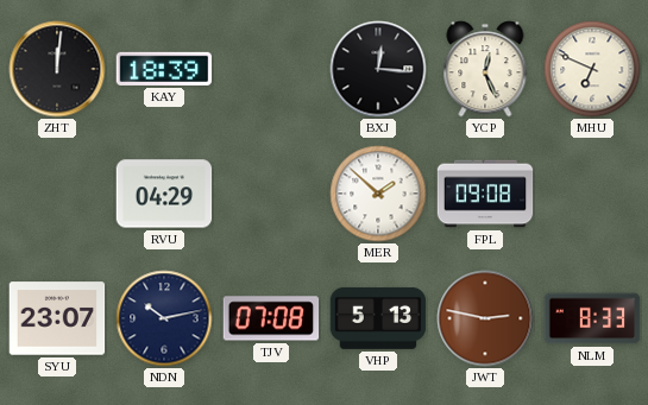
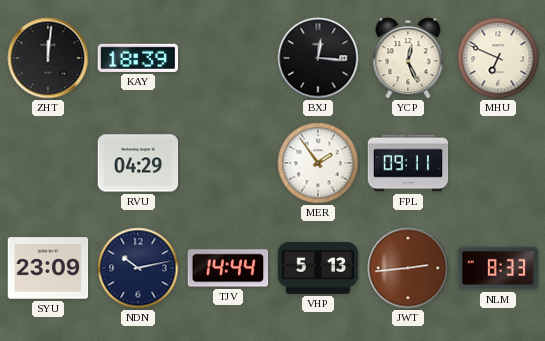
MER: 1:52 -> 1:54 (318, 163)
FPL: 09:08 -> 09:11 (408, 163)
SYU: 23:07 -> 23:09 (48, 268)
TJV: 07:08 -> 14:44 (228, 268)
JWT: 2:47 -> 2:44 (408, 268)
